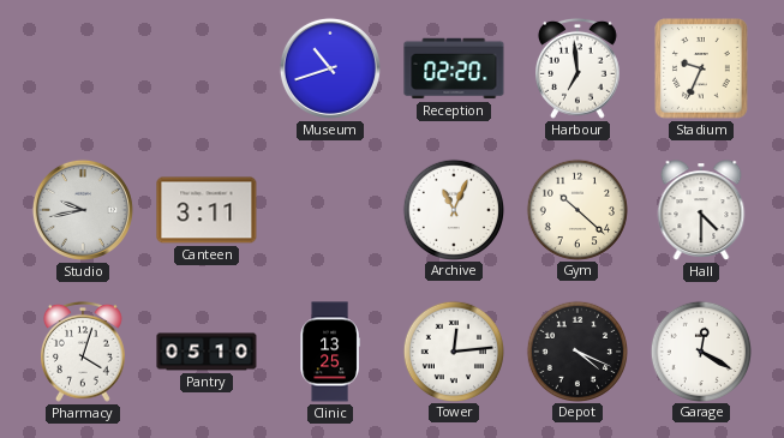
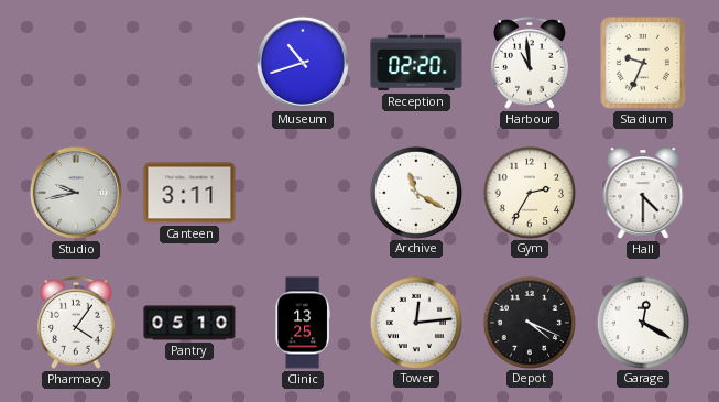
Harbour: 6:59 -> 10:59 (531, 63)
Archive: 11:04 -> 11:20 (415, 192)
Gym: 10:22 -> 2:35 (529, 192)
Pharmacy: 4:03 -> 4:06 (77, 323)
